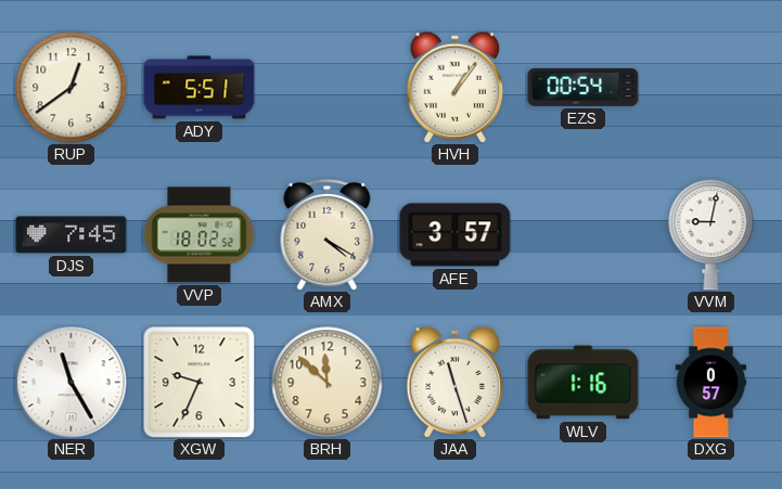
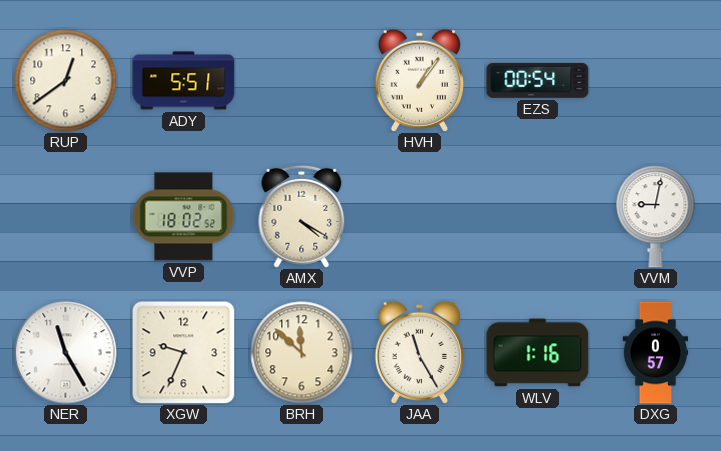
DJS: 7:45 -> none (72, 235)
AFE: 3:57 -> none (456, 235)
JAA: 11:27 -> 11:25 (419, 352)
